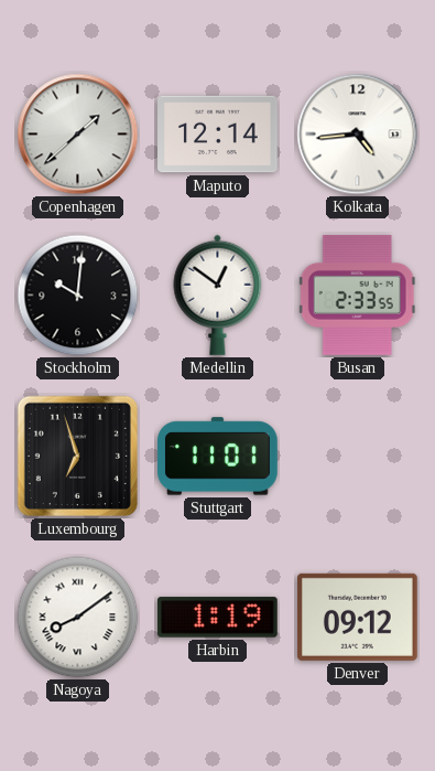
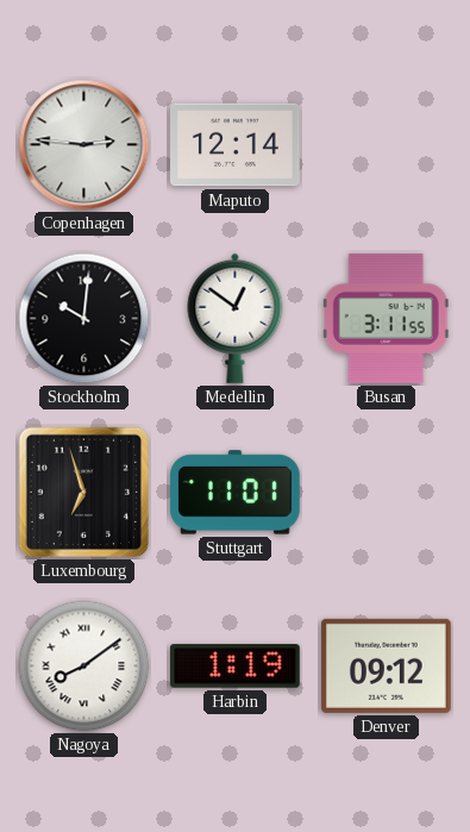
Copenhagen: 1:38 -> 2:46 (84, 145)
Kolkata: 4:44 -> none (358, 135)
Busan: 2:33 -> 3:11 (386, 318)
